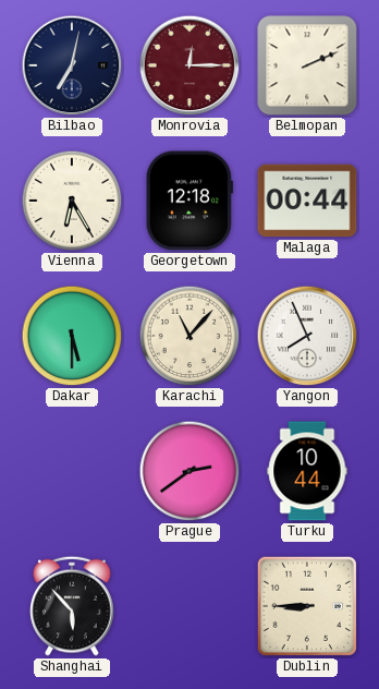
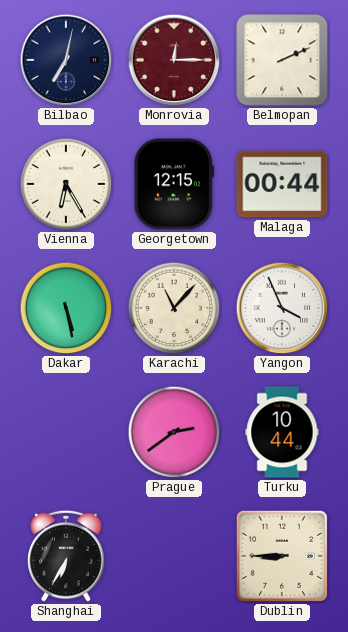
Georgetown: 12:18 -> 12:15 (174, 184)
Dakar: 5:30 -> 5:28 (66, 308)
Yangon: 7:56 -> 3:56 (282, 308)
Shanghai: 5:53 -> 6:35 (66, 556)
